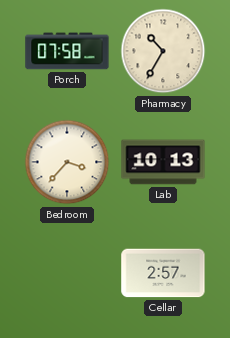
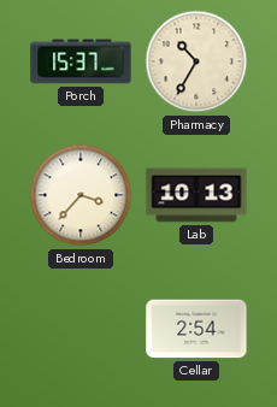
Porch: 07:58 -> 15:37 (81, 61)
Cellar: 2:57 -> 2:54 (196, 329)
